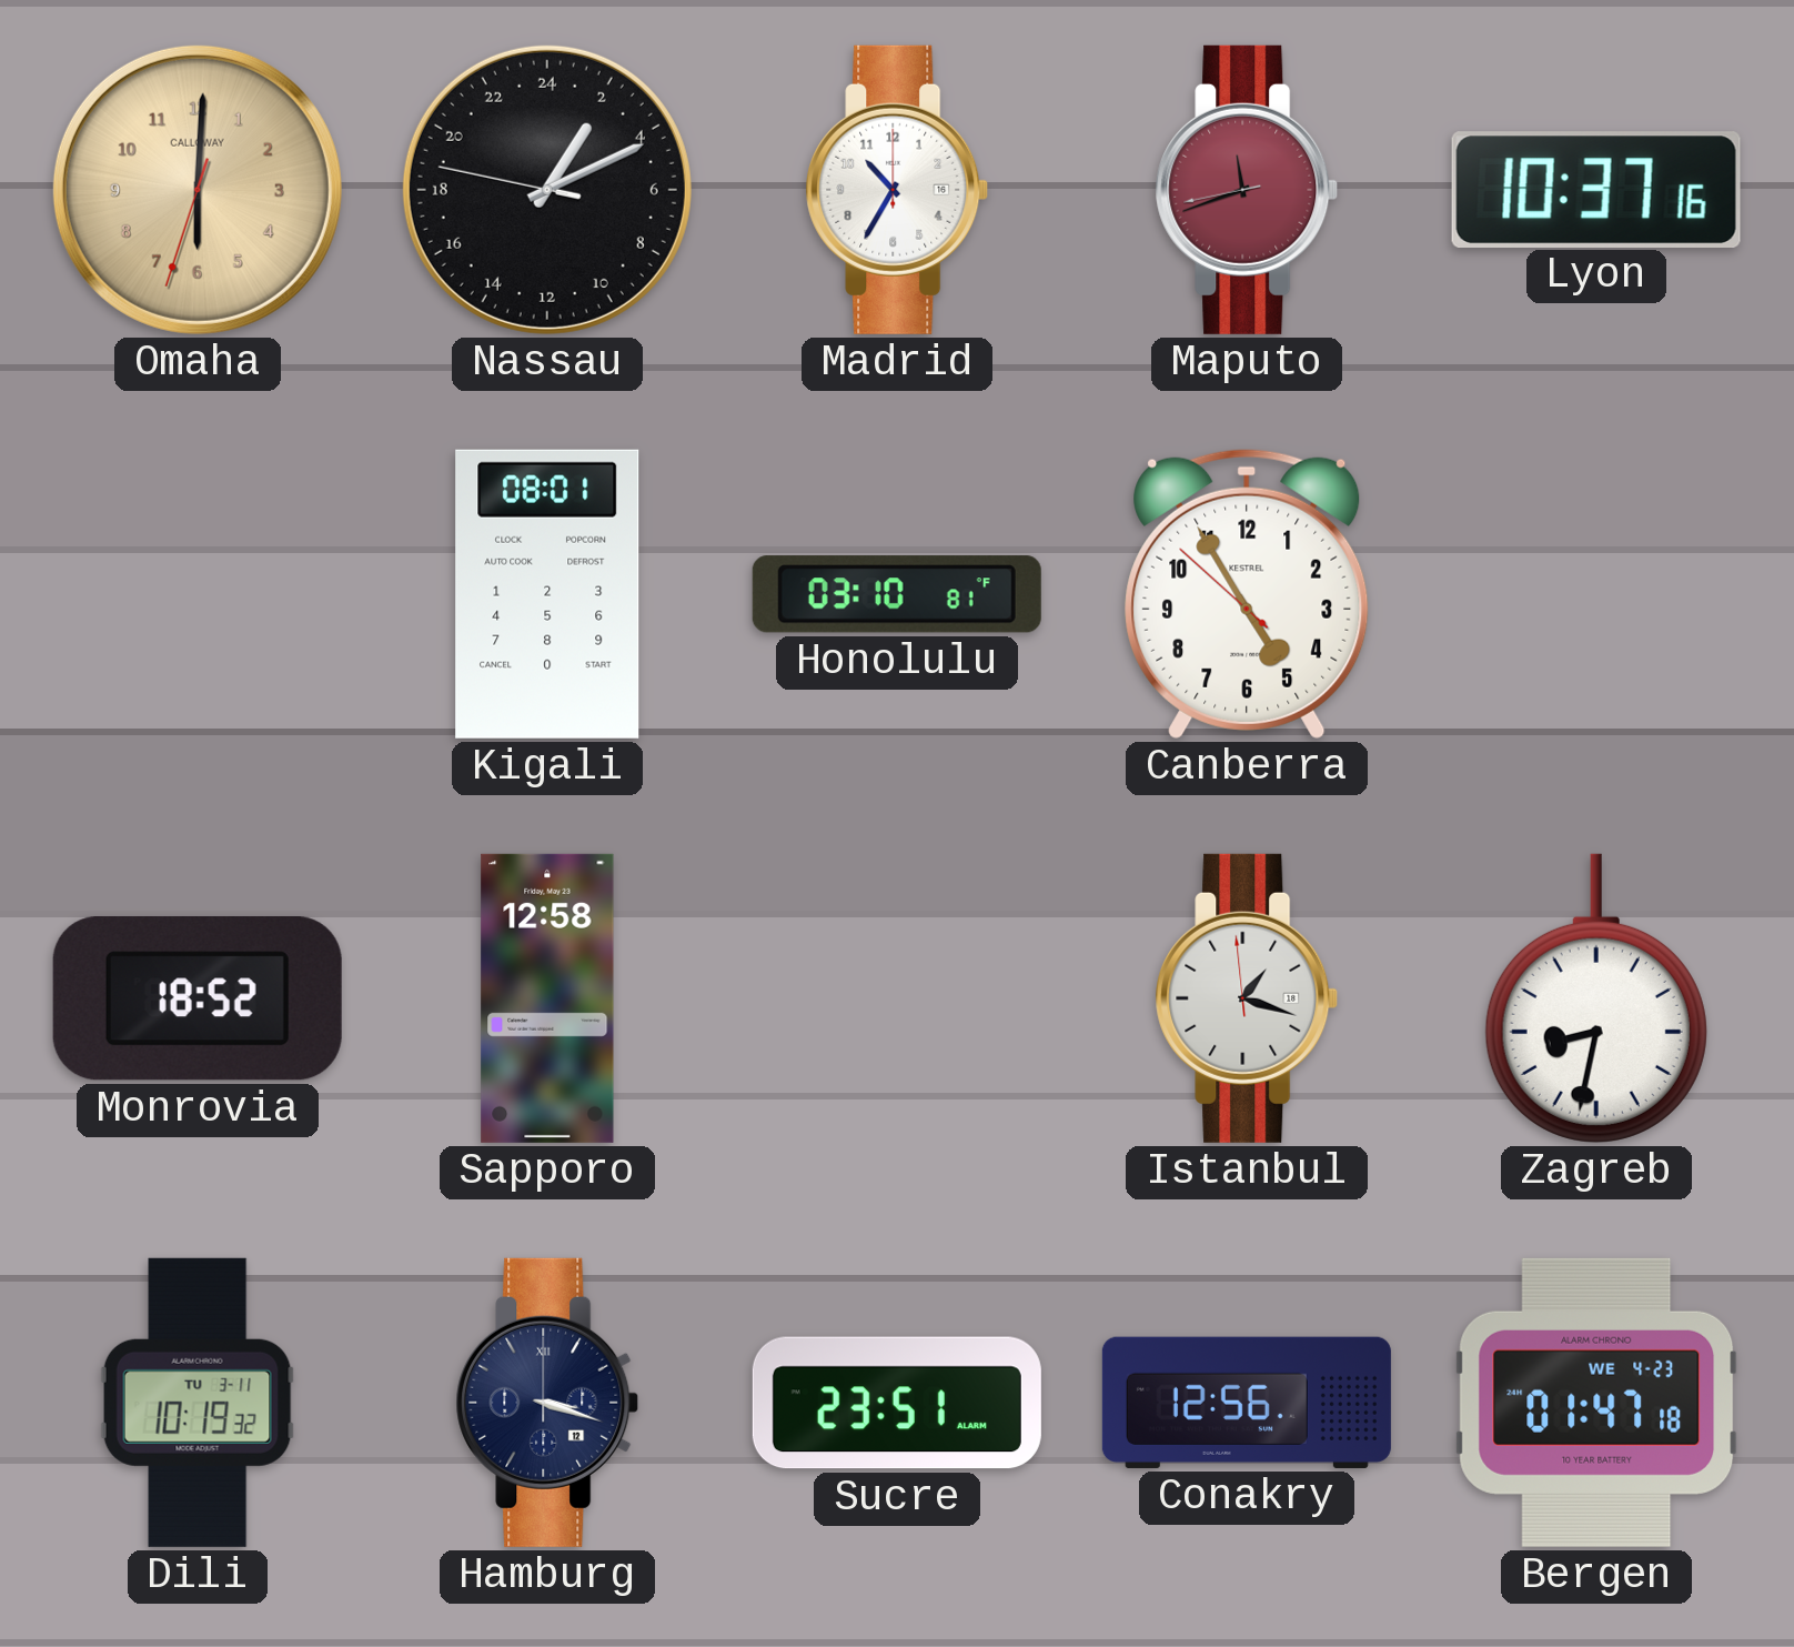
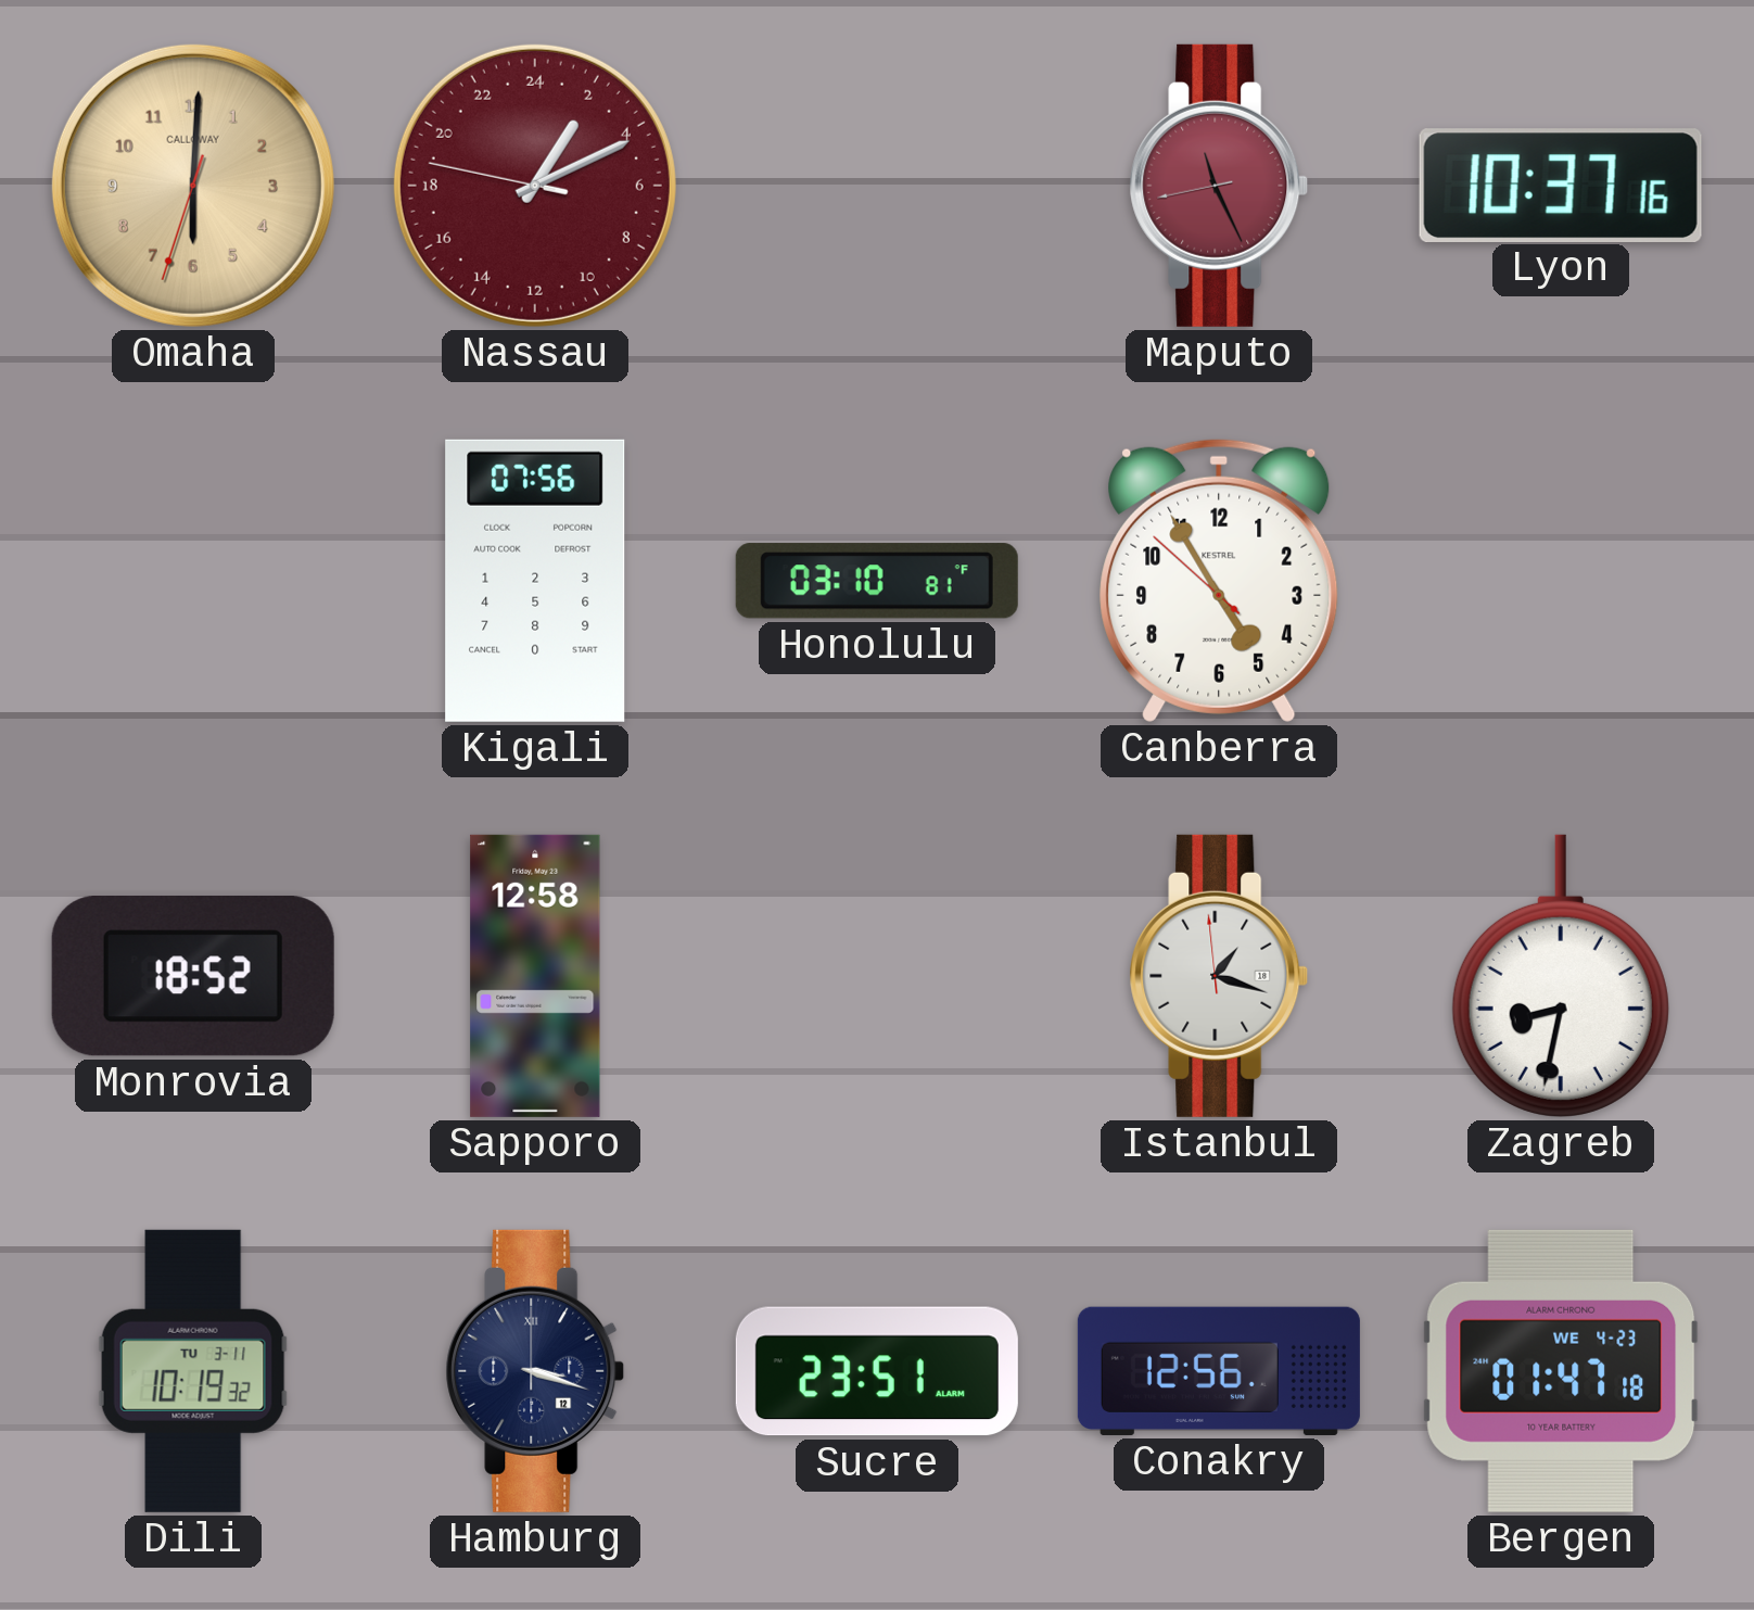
Nassau dial: black -> burgundy (535, 186)
Madrid: 10:35 -> none (897, 190)
Maputo: 11:41 -> 11:25 (1219, 186)
Kigali: 08:01 -> 07:56 (535, 581)
